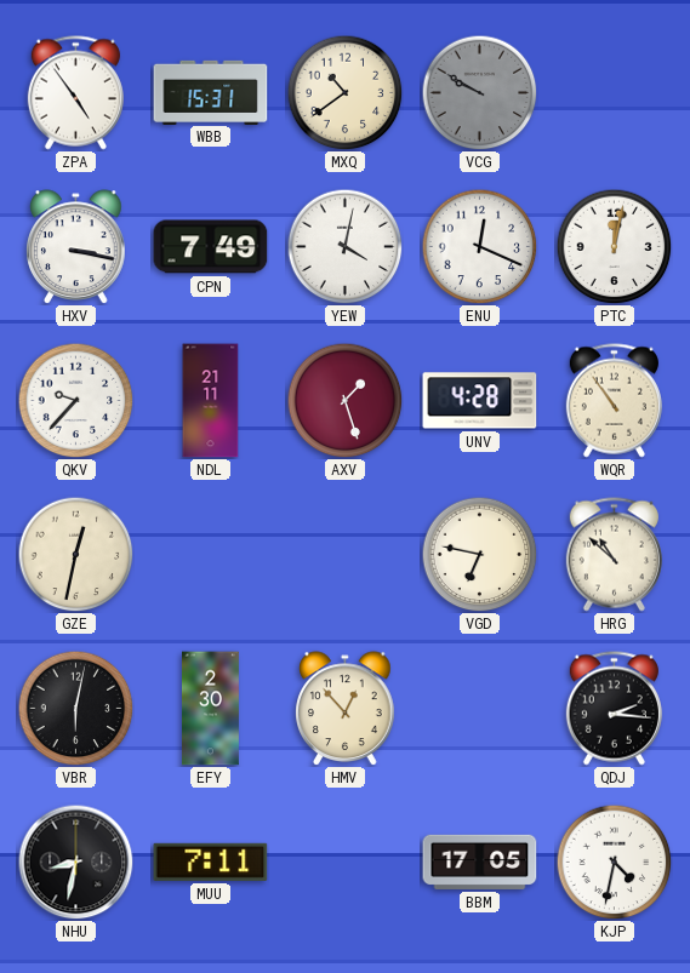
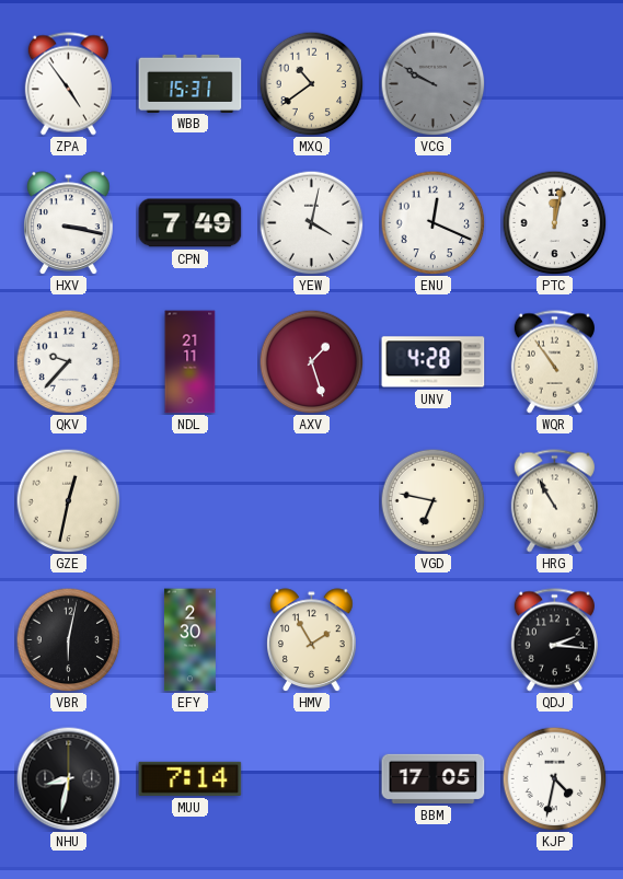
HRG: 10:52 -> 10:55 (554, 501)
HMV: 12:53 -> 1:55 (312, 639)
MUU: 7:11 -> 7:14 (191, 778)
